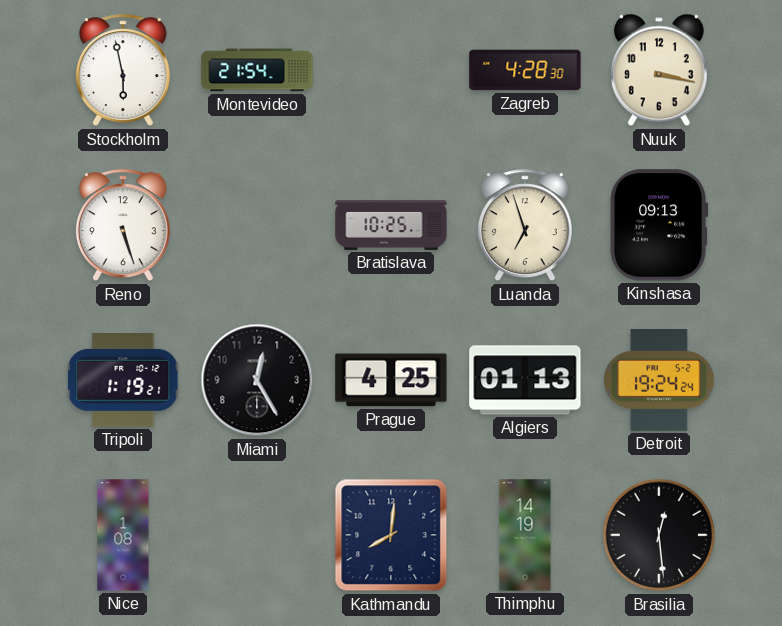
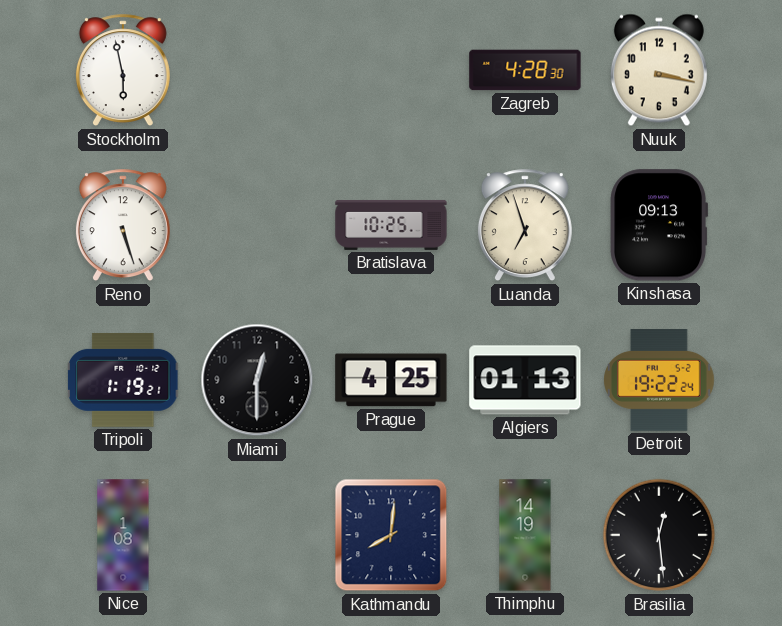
Montevideo: 21:54 -> none (257, 70)
Miami: 12:25 -> 12:30 (257, 380)
Detroit: 19:24 -> 19:22 (659, 381)
